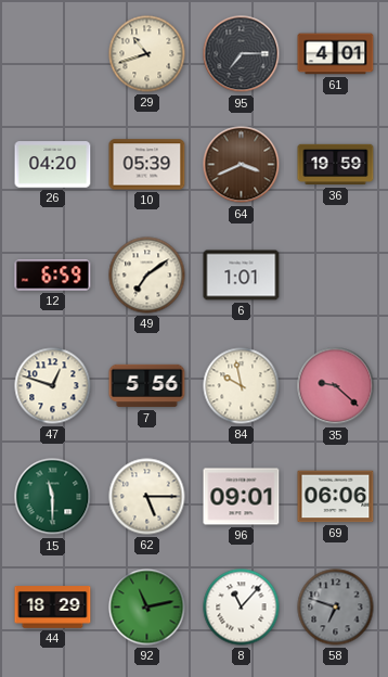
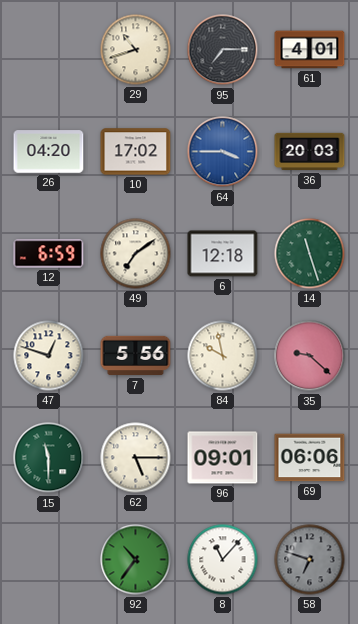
10: 05:39 -> 17:02 (136, 152)
64: 3:41 -> 3:45 (223, 152)
64 dial: brown -> blue (223, 152)
36: 19:59 -> 20:03 (310, 152)
6: 1:01 -> 12:18 (223, 254)
14: none -> 11:27 (310, 254)
44: 18:29 -> none (53, 608)
92: 11:13 -> 10:36 (136, 560)
